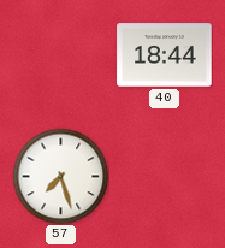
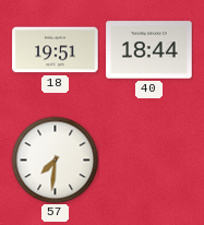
18: none -> 19:51 (56, 50)
57: 7:27 -> 7:31 (55, 159)
